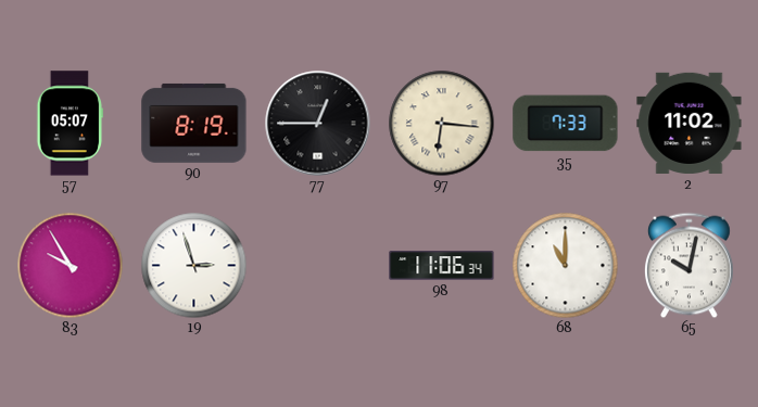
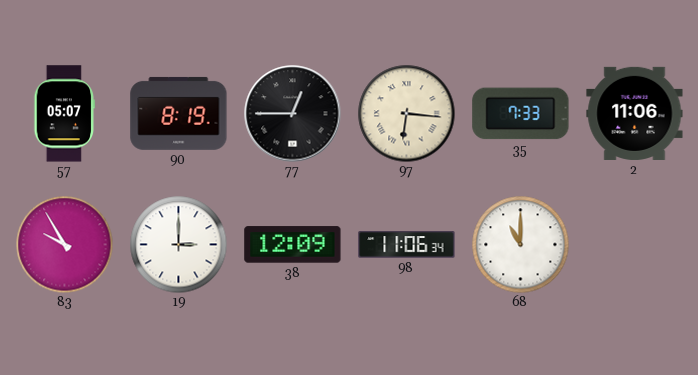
2: 11:02 -> 11:06 (635, 113)
19: 2:57 -> 3:00 (178, 244)
38: none -> 12:09 (293, 245)
65: 10:02 -> none (690, 265)
